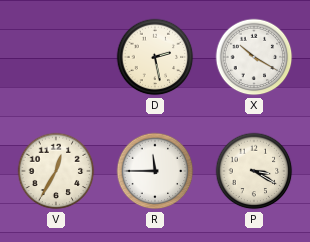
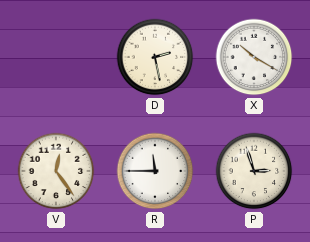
V: 12:35 -> 12:24 (56, 171)
P: 3:20 -> 2:57 (254, 171)
